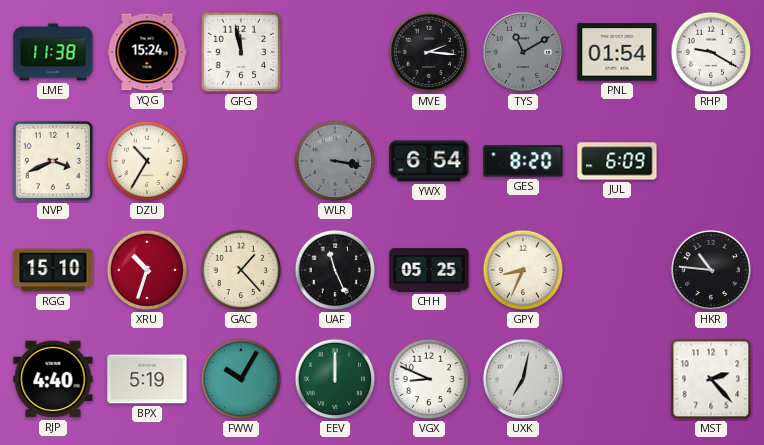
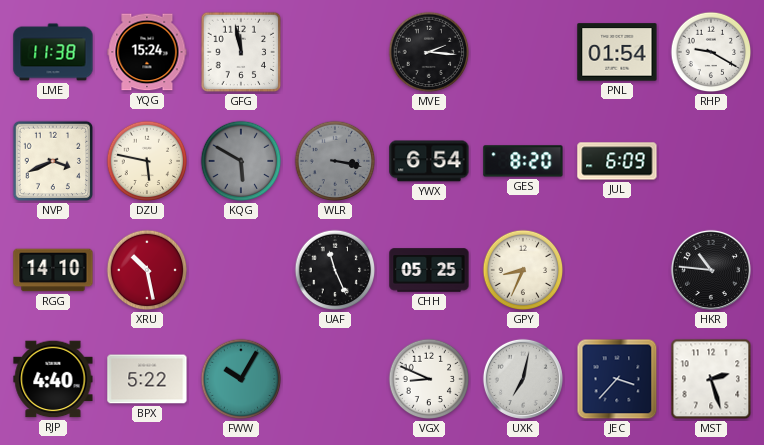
TYS: 11:10 -> none (523, 52)
DZU: 10:35 -> 5:47 (147, 161)
KQG: none -> 5:50 (241, 161)
RGG: 15:10 -> 14:10 (53, 270)
XRU: 10:33 -> 10:28 (147, 270)
GAC: 1:23 -> none (241, 270)
BPX: 5:19 -> 5:22 (147, 379)
EEV: 12:00 -> none (335, 379)
JEC: none -> 3:37 (617, 379)
MST: 2:23 -> 2:27 (711, 379)
